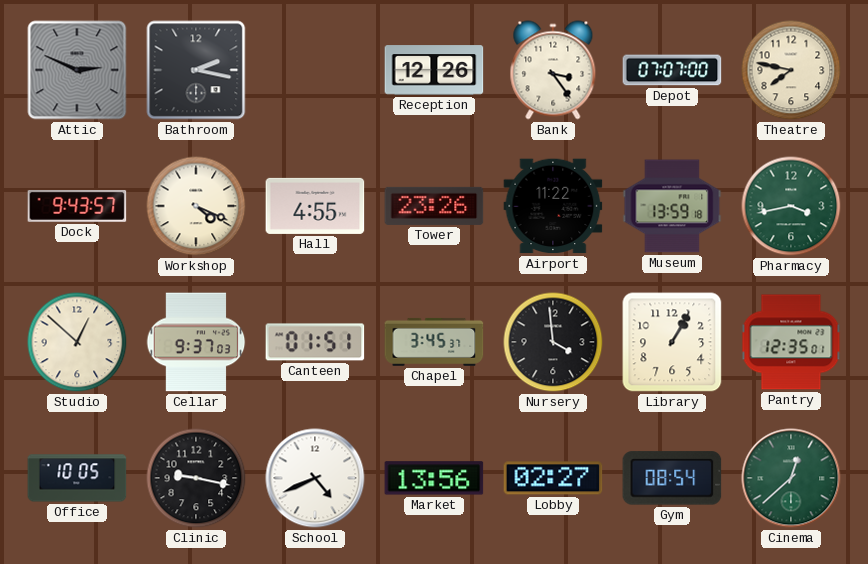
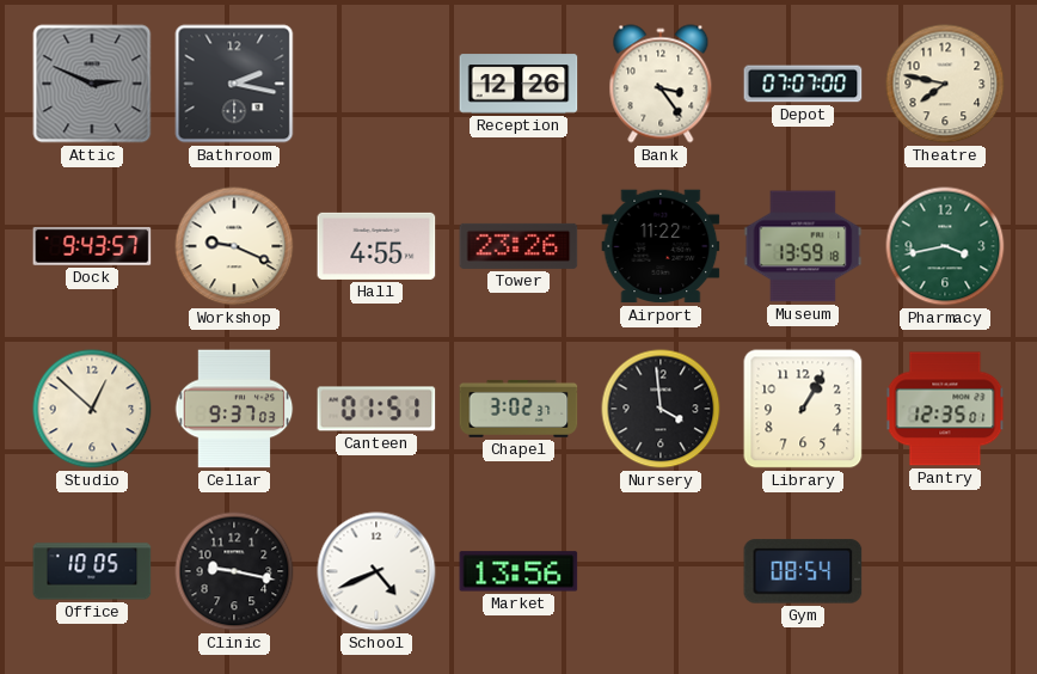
Workshop: 4:19 -> 9:19 (234, 246)
Chapel: 3:45 -> 3:02 (518, 409)
Lobby: 02:27 -> none (553, 478)
Cinema: 12:38 -> none (791, 478)
